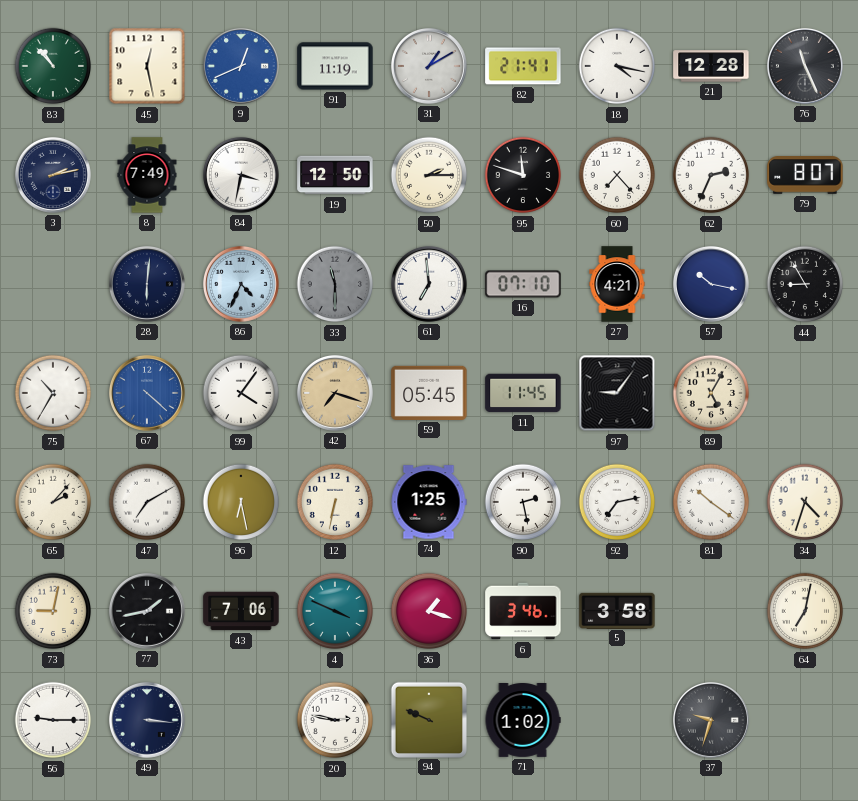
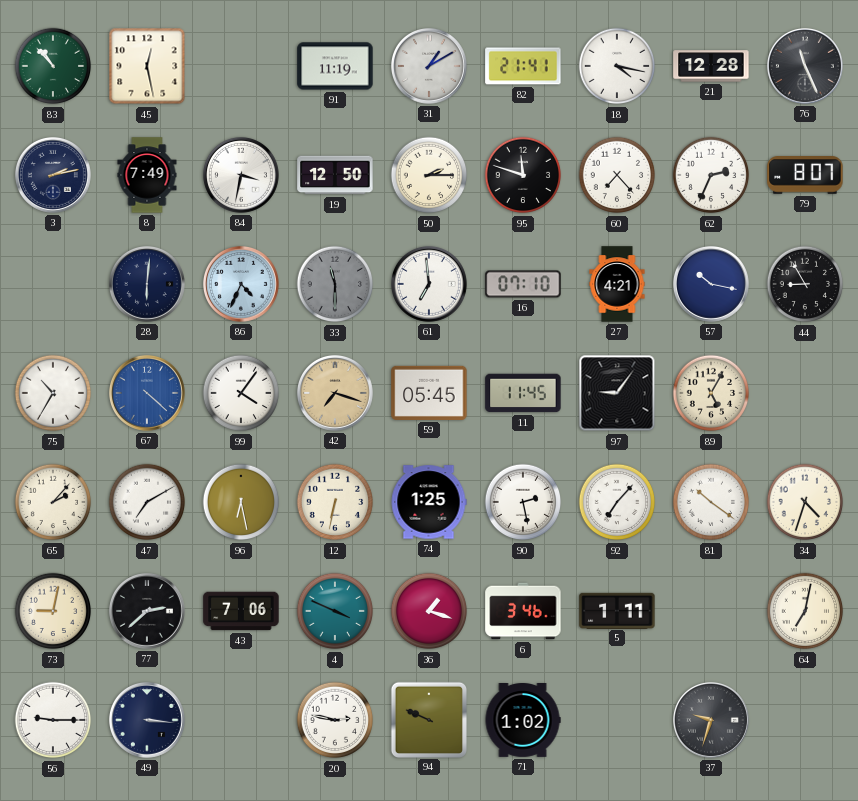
9: 12:41 -> none (241, 66)
92: 7:13 -> 7:07 (617, 502)
77: 1:43 -> 2:38 (147, 611)
5: 3:58 -> 1:11 (617, 610)
